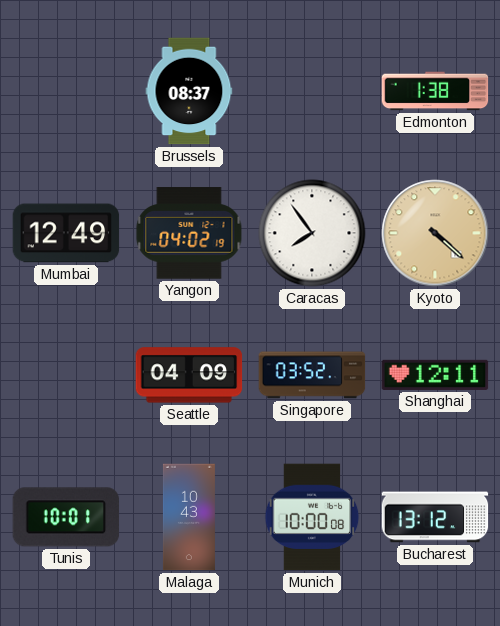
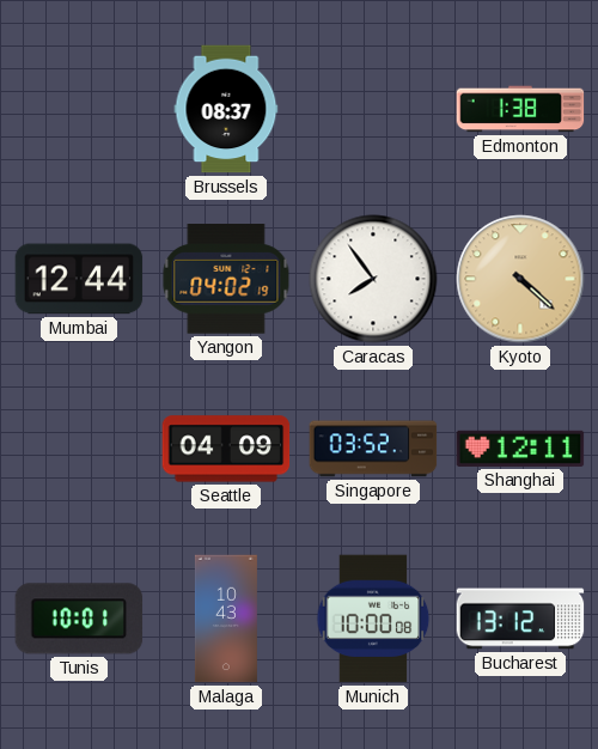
Mumbai: 12:49 -> 12:44 (79, 279)
